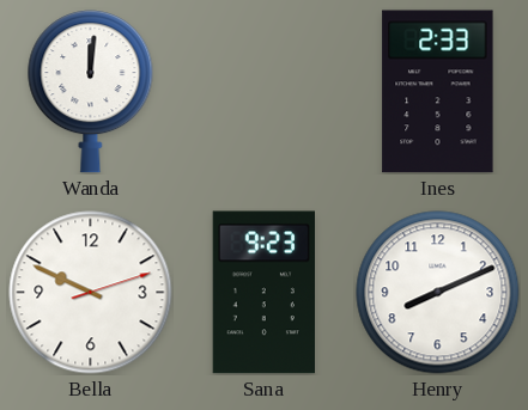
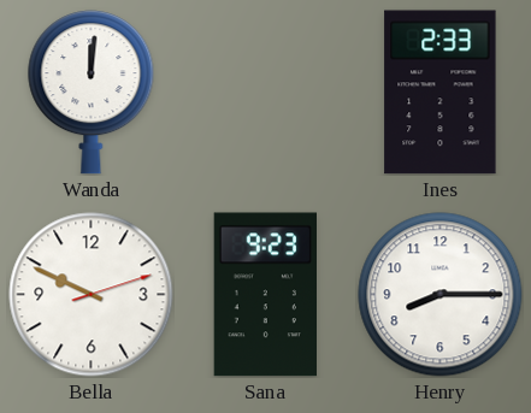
Henry: 8:11 -> 8:15 (441, 295)
